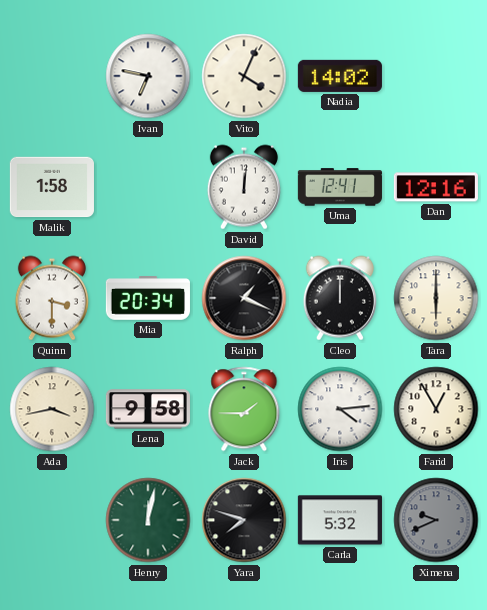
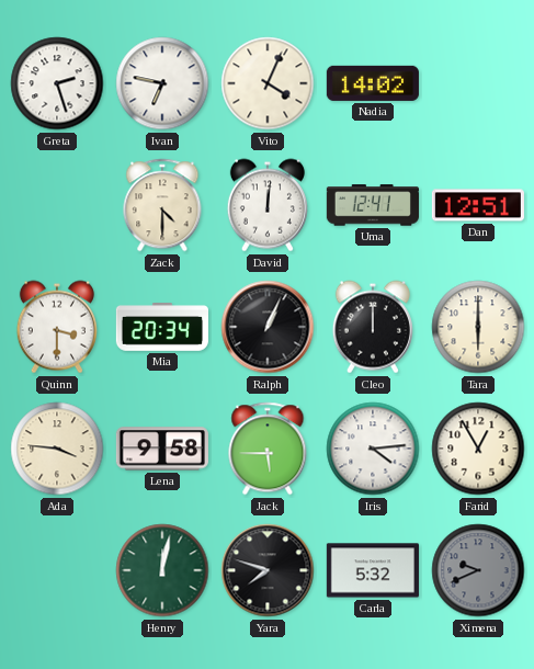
Greta: none -> 2:27 (57, 83)
Malik: 1:58 -> none (52, 187)
Zack: none -> 4:30 (162, 205)
Dan: 12:16 -> 12:51 (478, 205)
Ralph: 1:19 -> 1:04 (268, 327)
Ada: 3:43 -> 3:46 (57, 449)
Jack: 1:45 -> 5:45 (268, 449)
